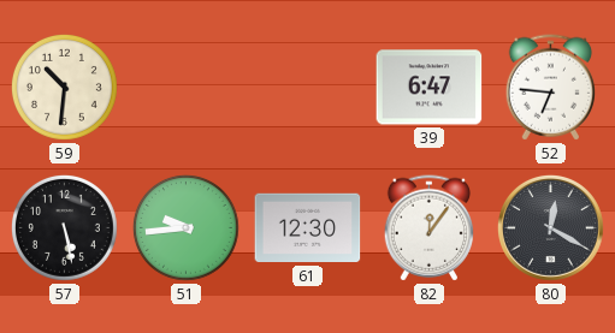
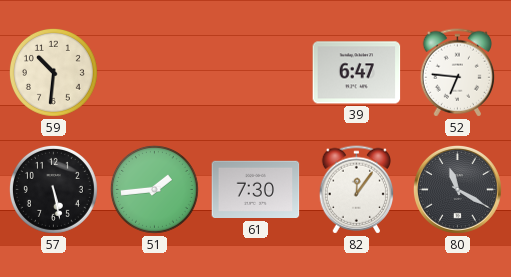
51: 9:44 -> 1:44 (154, 189)
61: 12:30 -> 7:30 (256, 190)
80: 12:20 -> 11:20 (457, 189)
